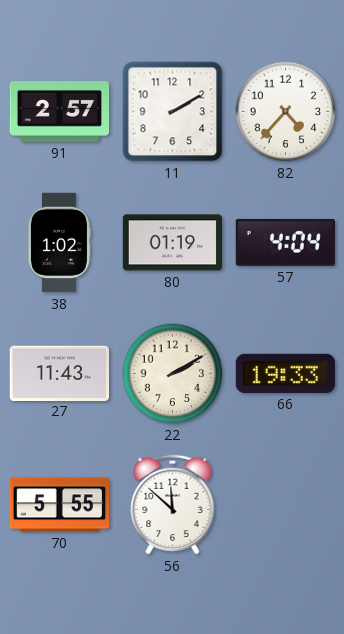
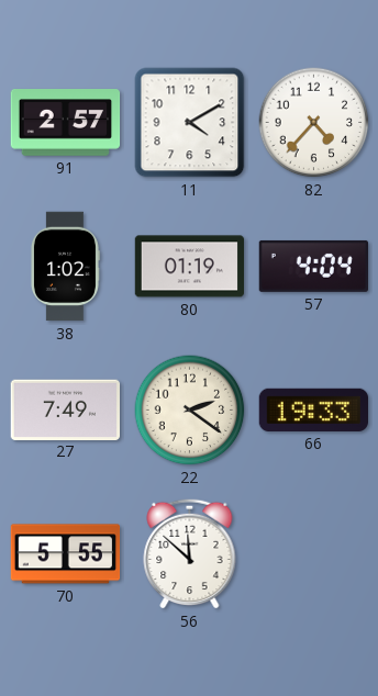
11: 2:10 -> 4:10 (190, 123)
27: 11:43 -> 7:49 (65, 409)
22: 2:10 -> 2:21 (190, 411)
